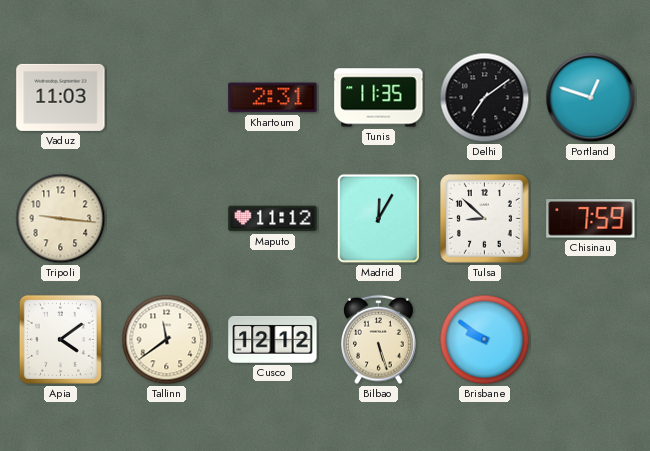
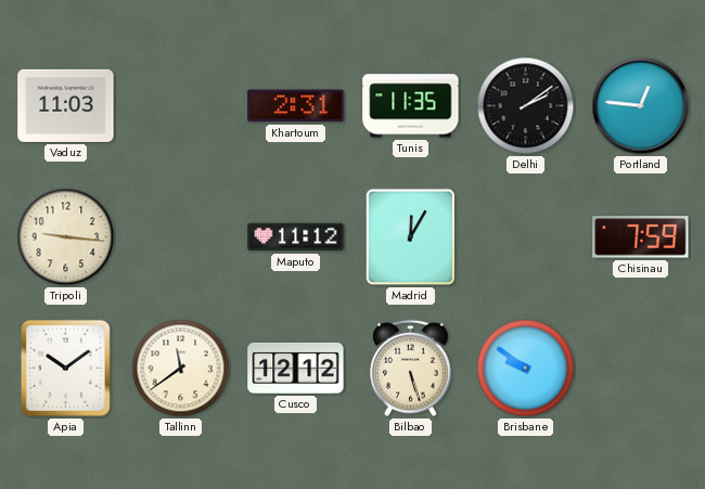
Delhi: 7:09 -> 2:09 (526, 106)
Portland: 12:48 -> 12:46 (641, 106)
Tulsa: 8:52 -> none (485, 219)
Apia: 4:09 -> 10:09 (65, 368)
